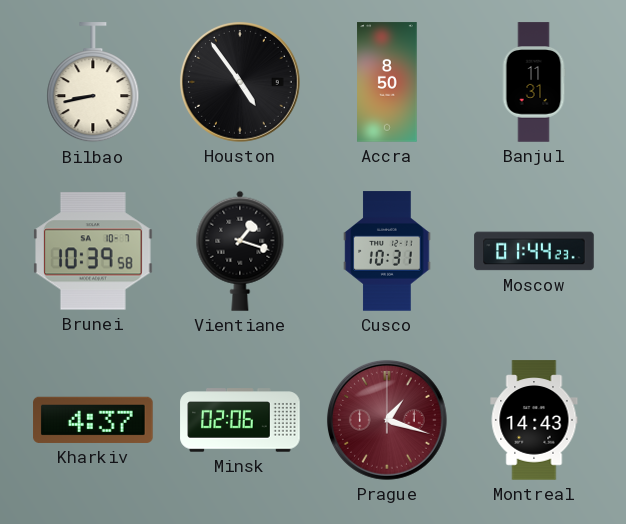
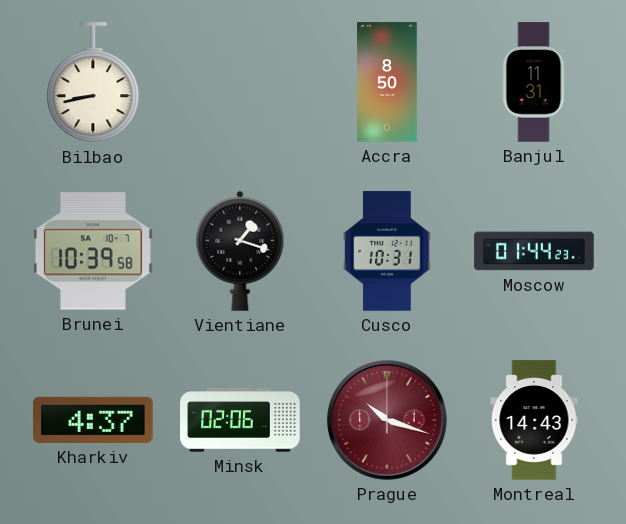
Houston: 4:54 -> none (240, 82)
Prague: 1:18 -> 10:18 (387, 420)
